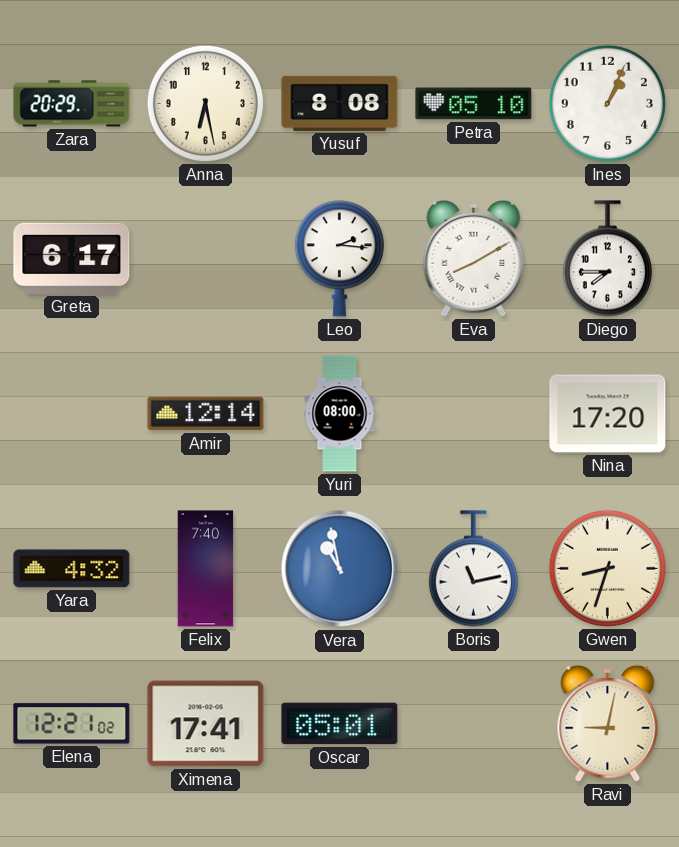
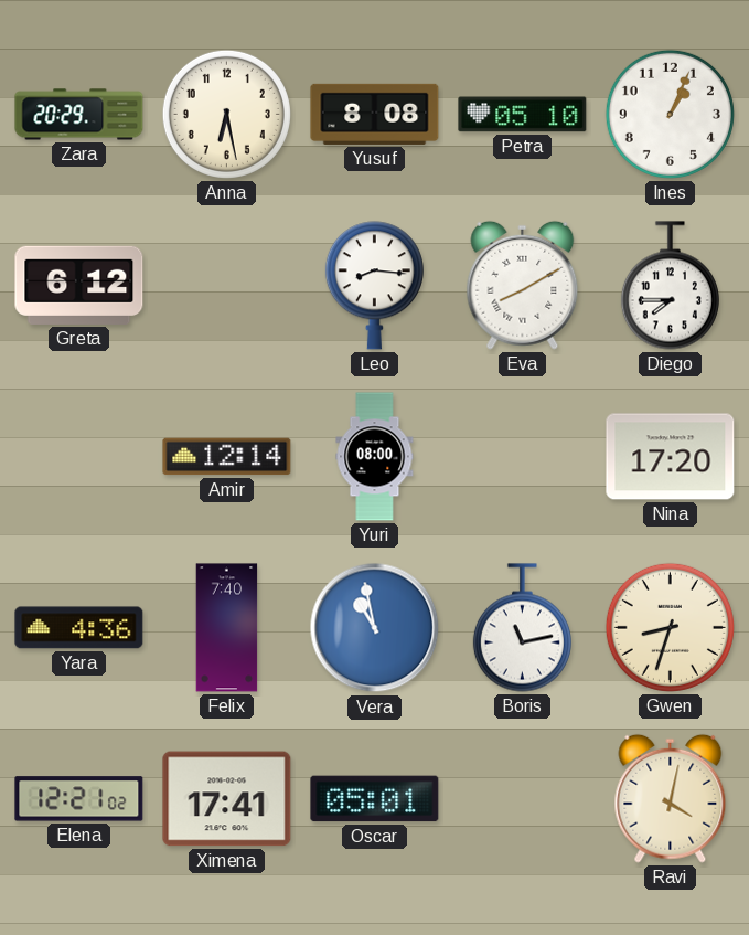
Greta: 6:17 -> 6:12 (79, 285)
Leo: 2:16 -> 8:16 (374, 286)
Yara: 4:32 -> 4:36 (79, 628)
Ravi: 9:02 -> 4:02 (671, 798)
